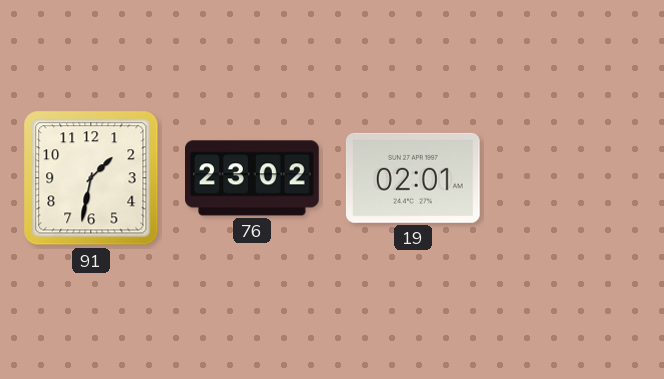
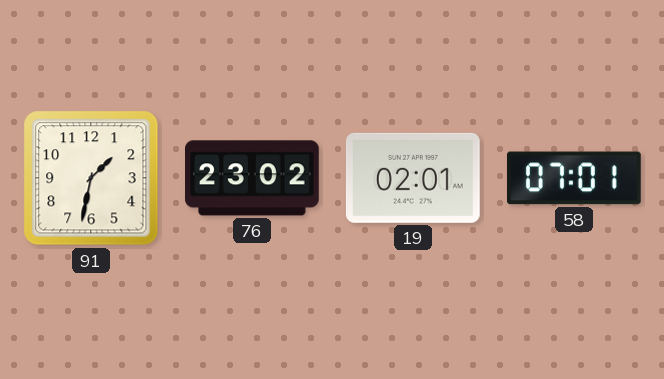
58: none -> 07:01 (574, 178)
